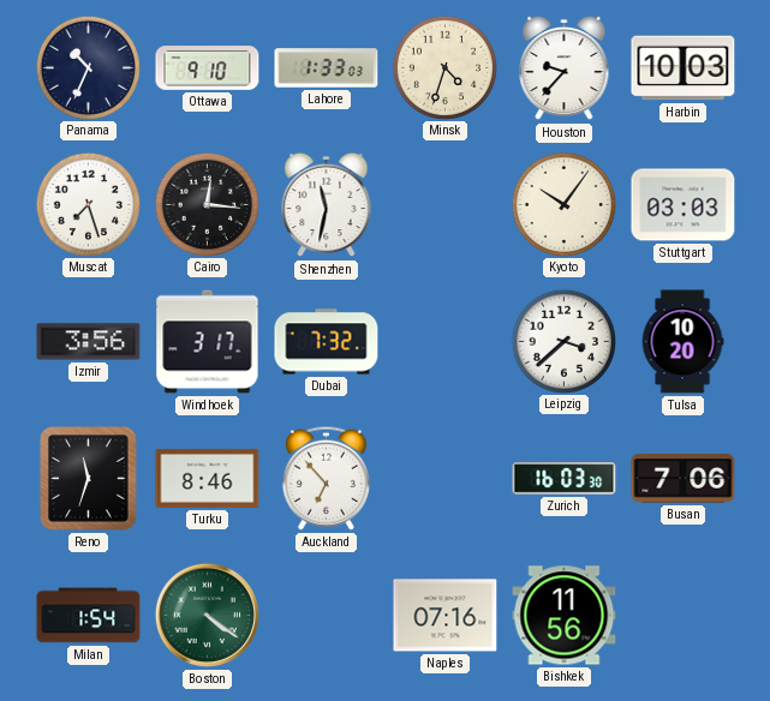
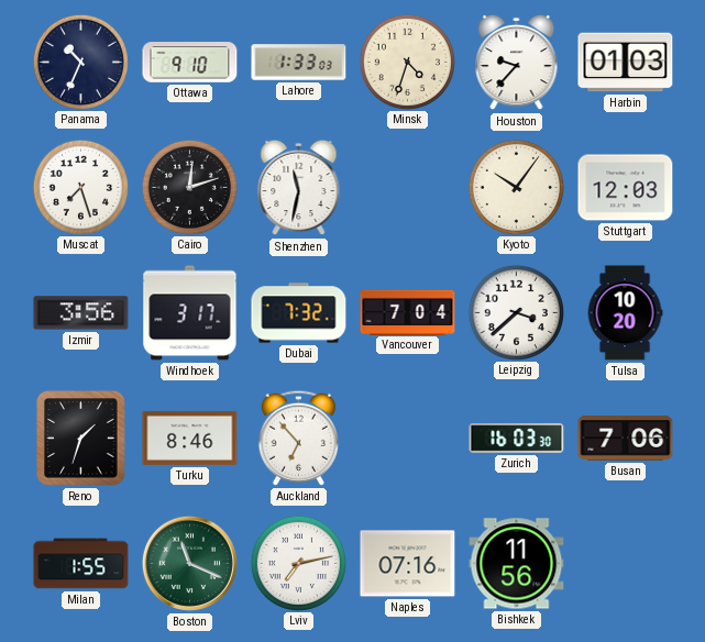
Harbin: 10:03 -> 01:03 (626, 63)
Cairo: 12:16 -> 12:12 (189, 187)
Stuttgart: 03:03 -> 12:03 (626, 188)
Vancouver: none -> 7:04 (408, 312)
Reno: 11:33 -> 1:33 (81, 439)
Milan: 1:54 -> 1:55 (81, 564)
Boston: 4:21 -> 11:19 (189, 563)
Lviv: none -> 7:13 (298, 563)
